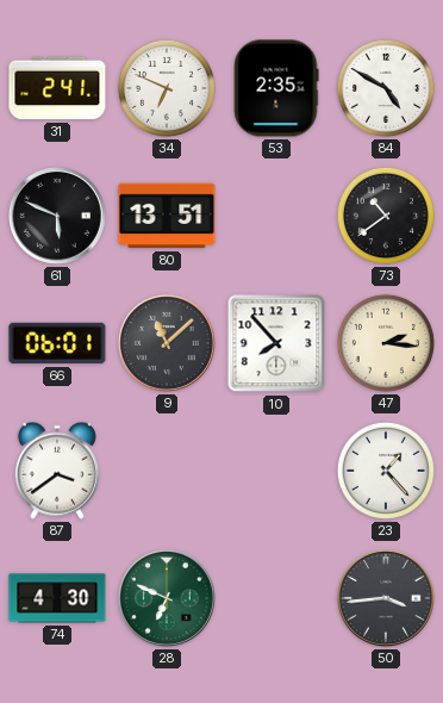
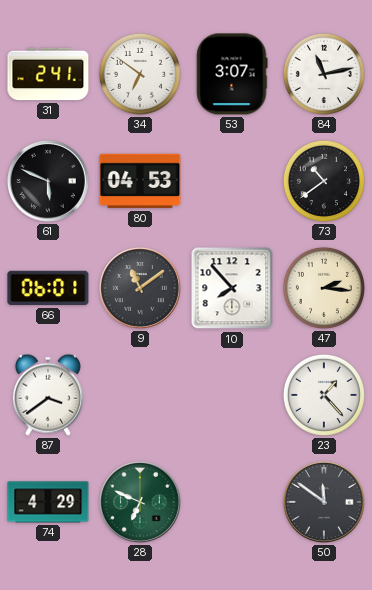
34: 6:49 -> 6:51 (140, 74)
53: 2:35 -> 3:07 (232, 74)
84: 4:50 -> 11:13 (324, 74)
80: 13:51 -> 04:53 (140, 181)
9: 11:08 -> 11:09 (140, 288)
74: 4:30 -> 4:29 (48, 502)
50: 3:44 -> 11:51 (324, 502)
